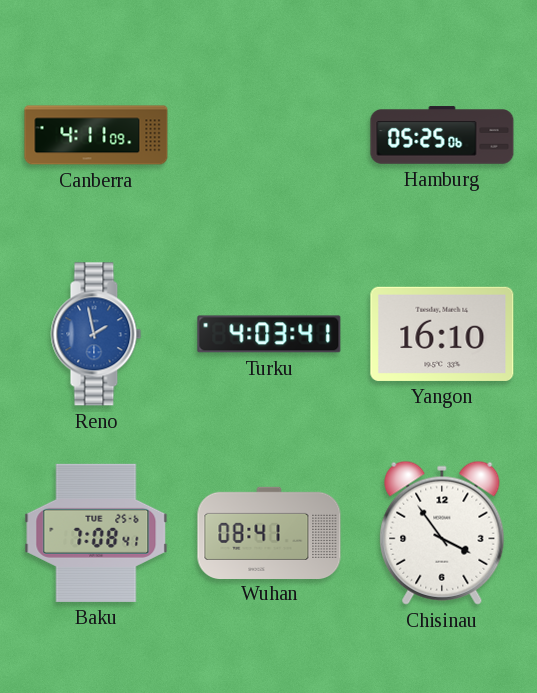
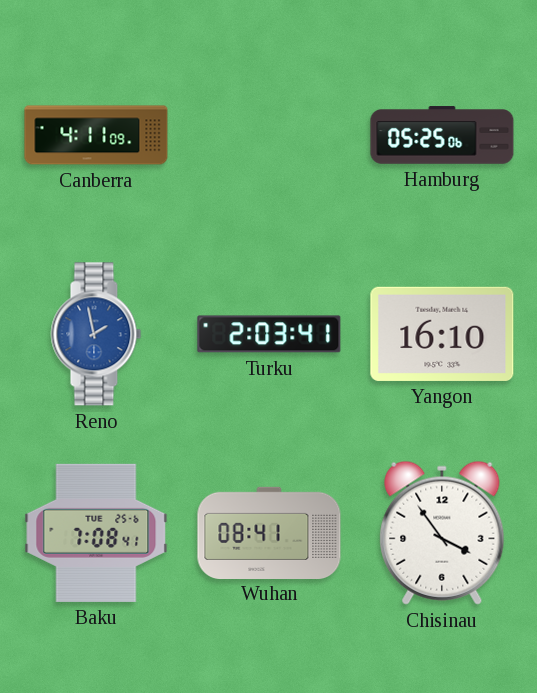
Turku: 4:03 -> 2:03 (269, 334)
